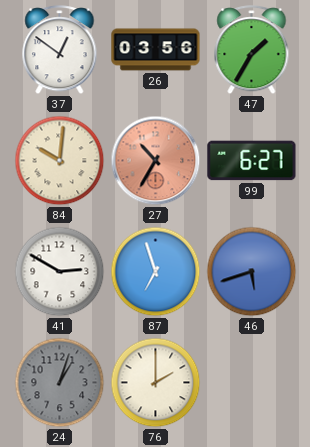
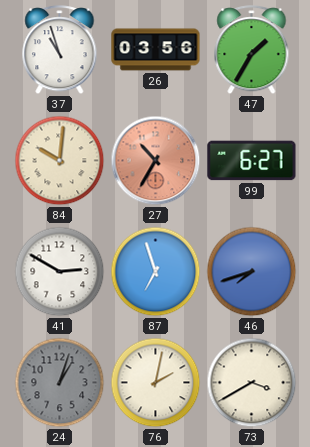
37: 12:51 -> 10:57 (60, 50)
46: 5:42 -> 7:42 (252, 272)
76: 2:00 -> 2:02 (156, 383)
73: none -> 3:40 (252, 383)
